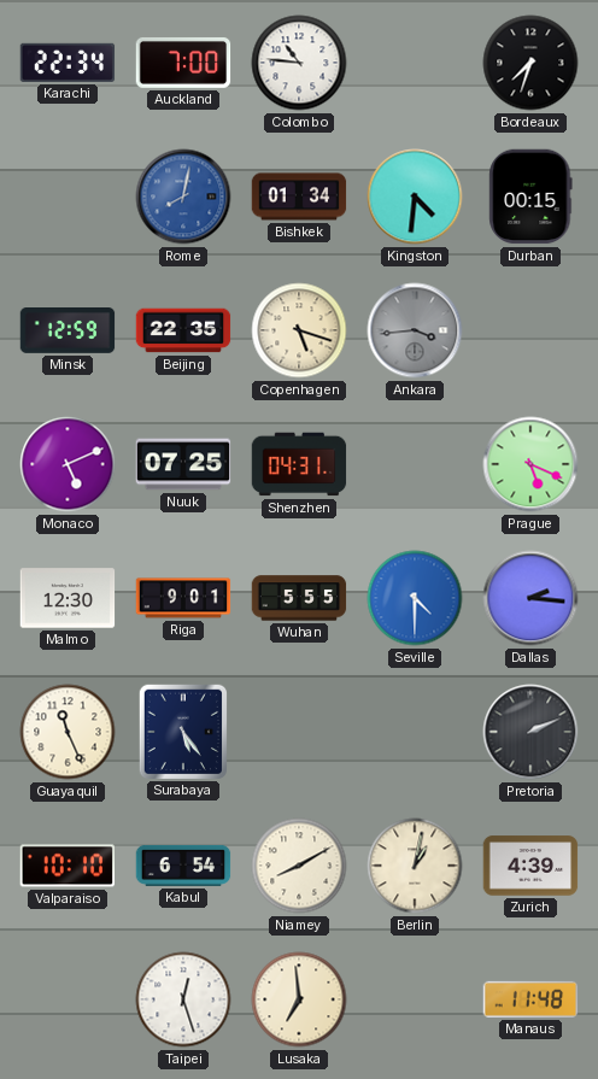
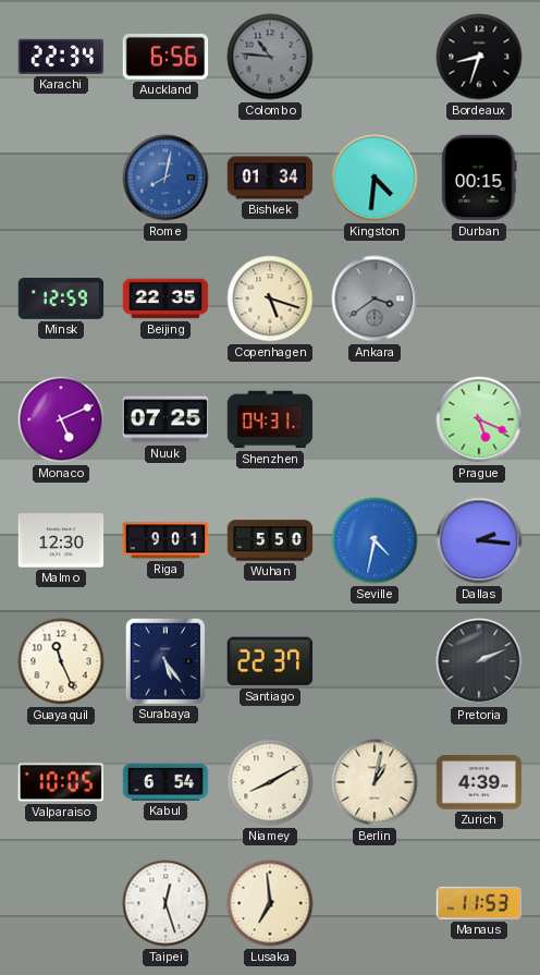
Auckland: 7:00 -> 6:56 (165, 57)
Colombo dial: white -> grey (270, 57)
Bordeaux: 7:33 -> 8:33 (479, 57)
Ankara: 3:44 -> 3:39 (375, 298)
Wuhan: 5:55 -> 5:50 (270, 540)
Seville: 4:30 -> 4:32 (375, 540)
Santiago: none -> 22:37 (270, 661)
Valparaiso: 10:10 -> 10:05 (60, 782)
Manaus: 11:48 -> 11:53 (479, 903)
